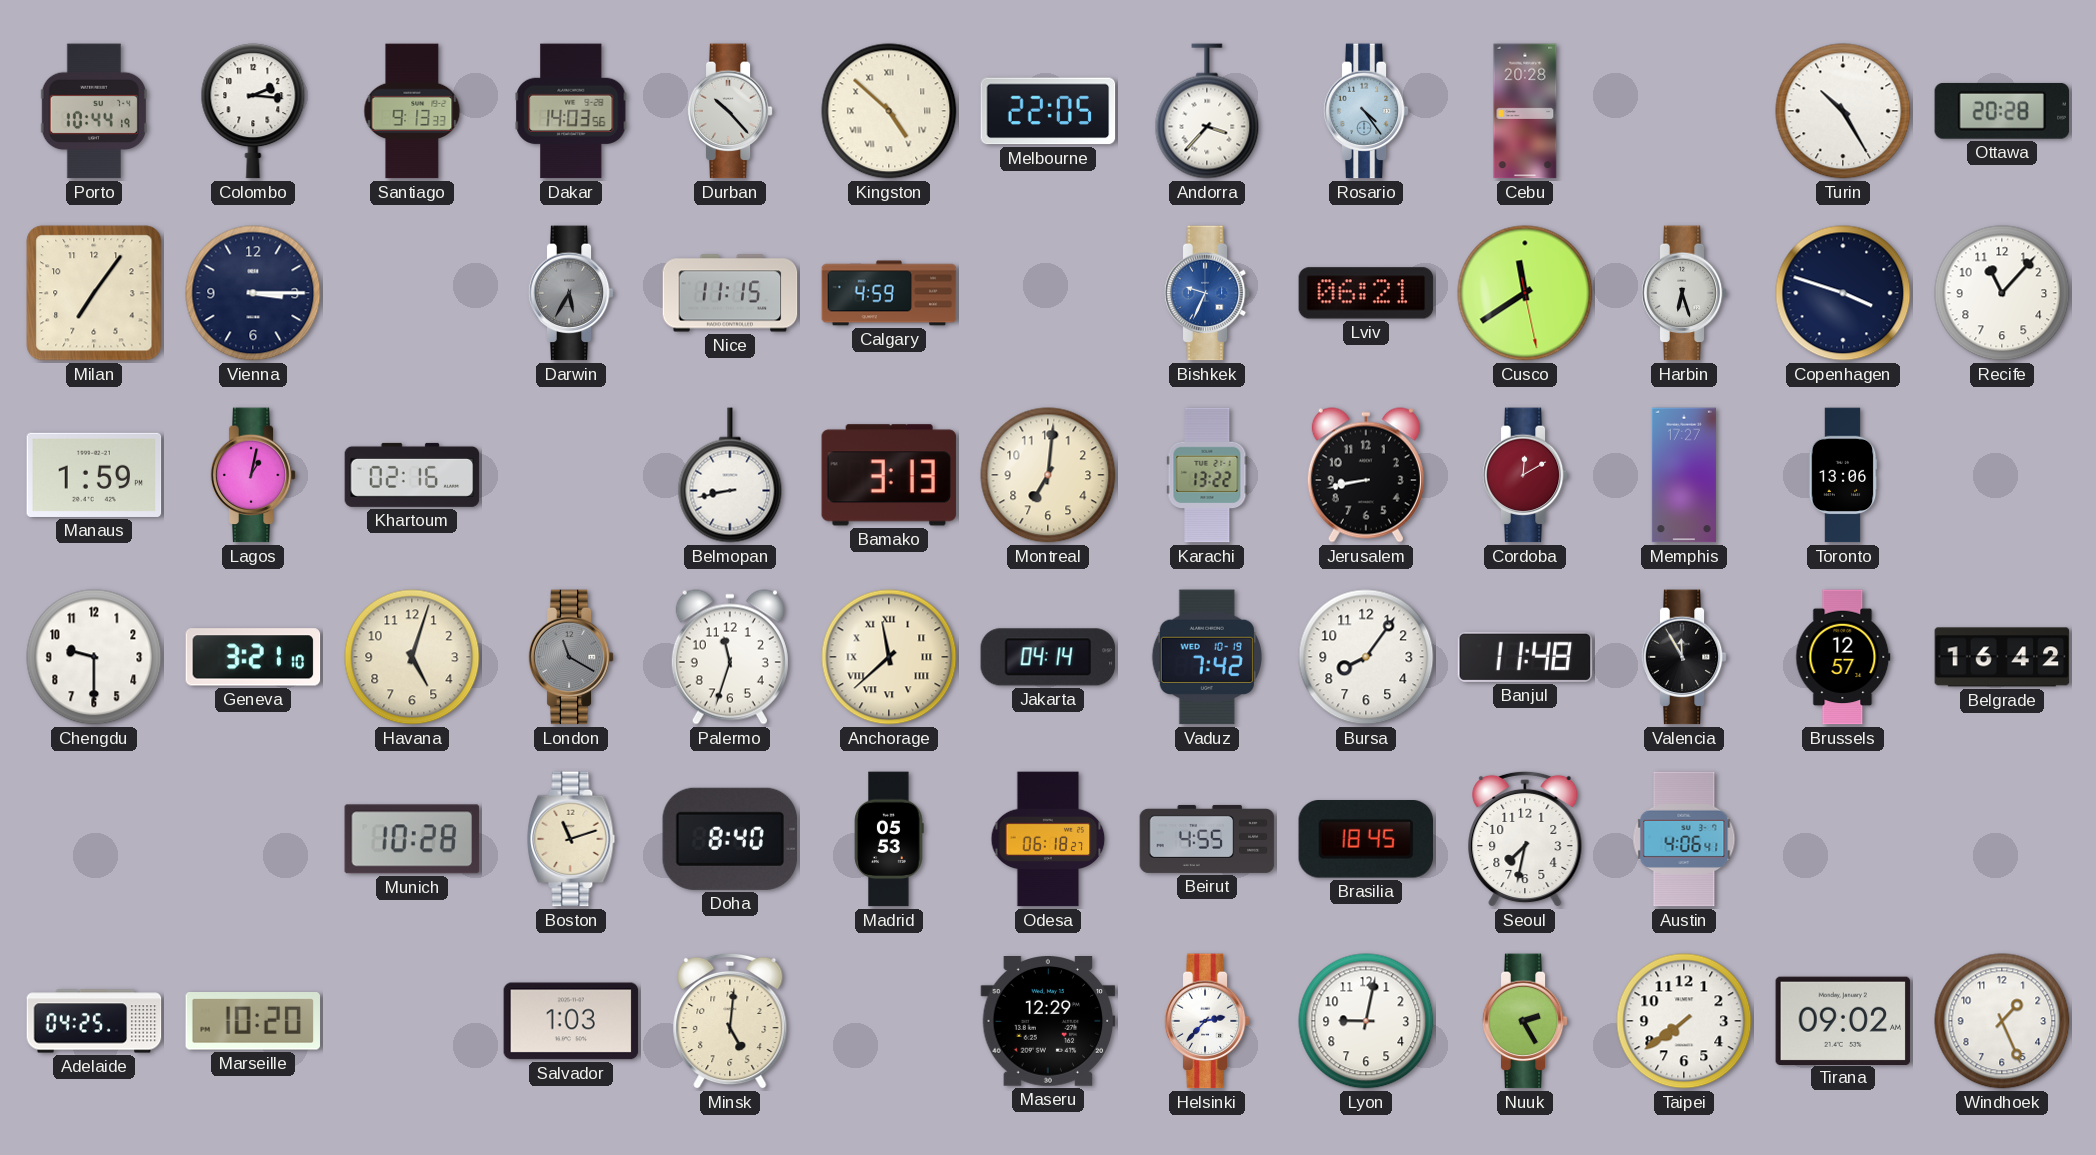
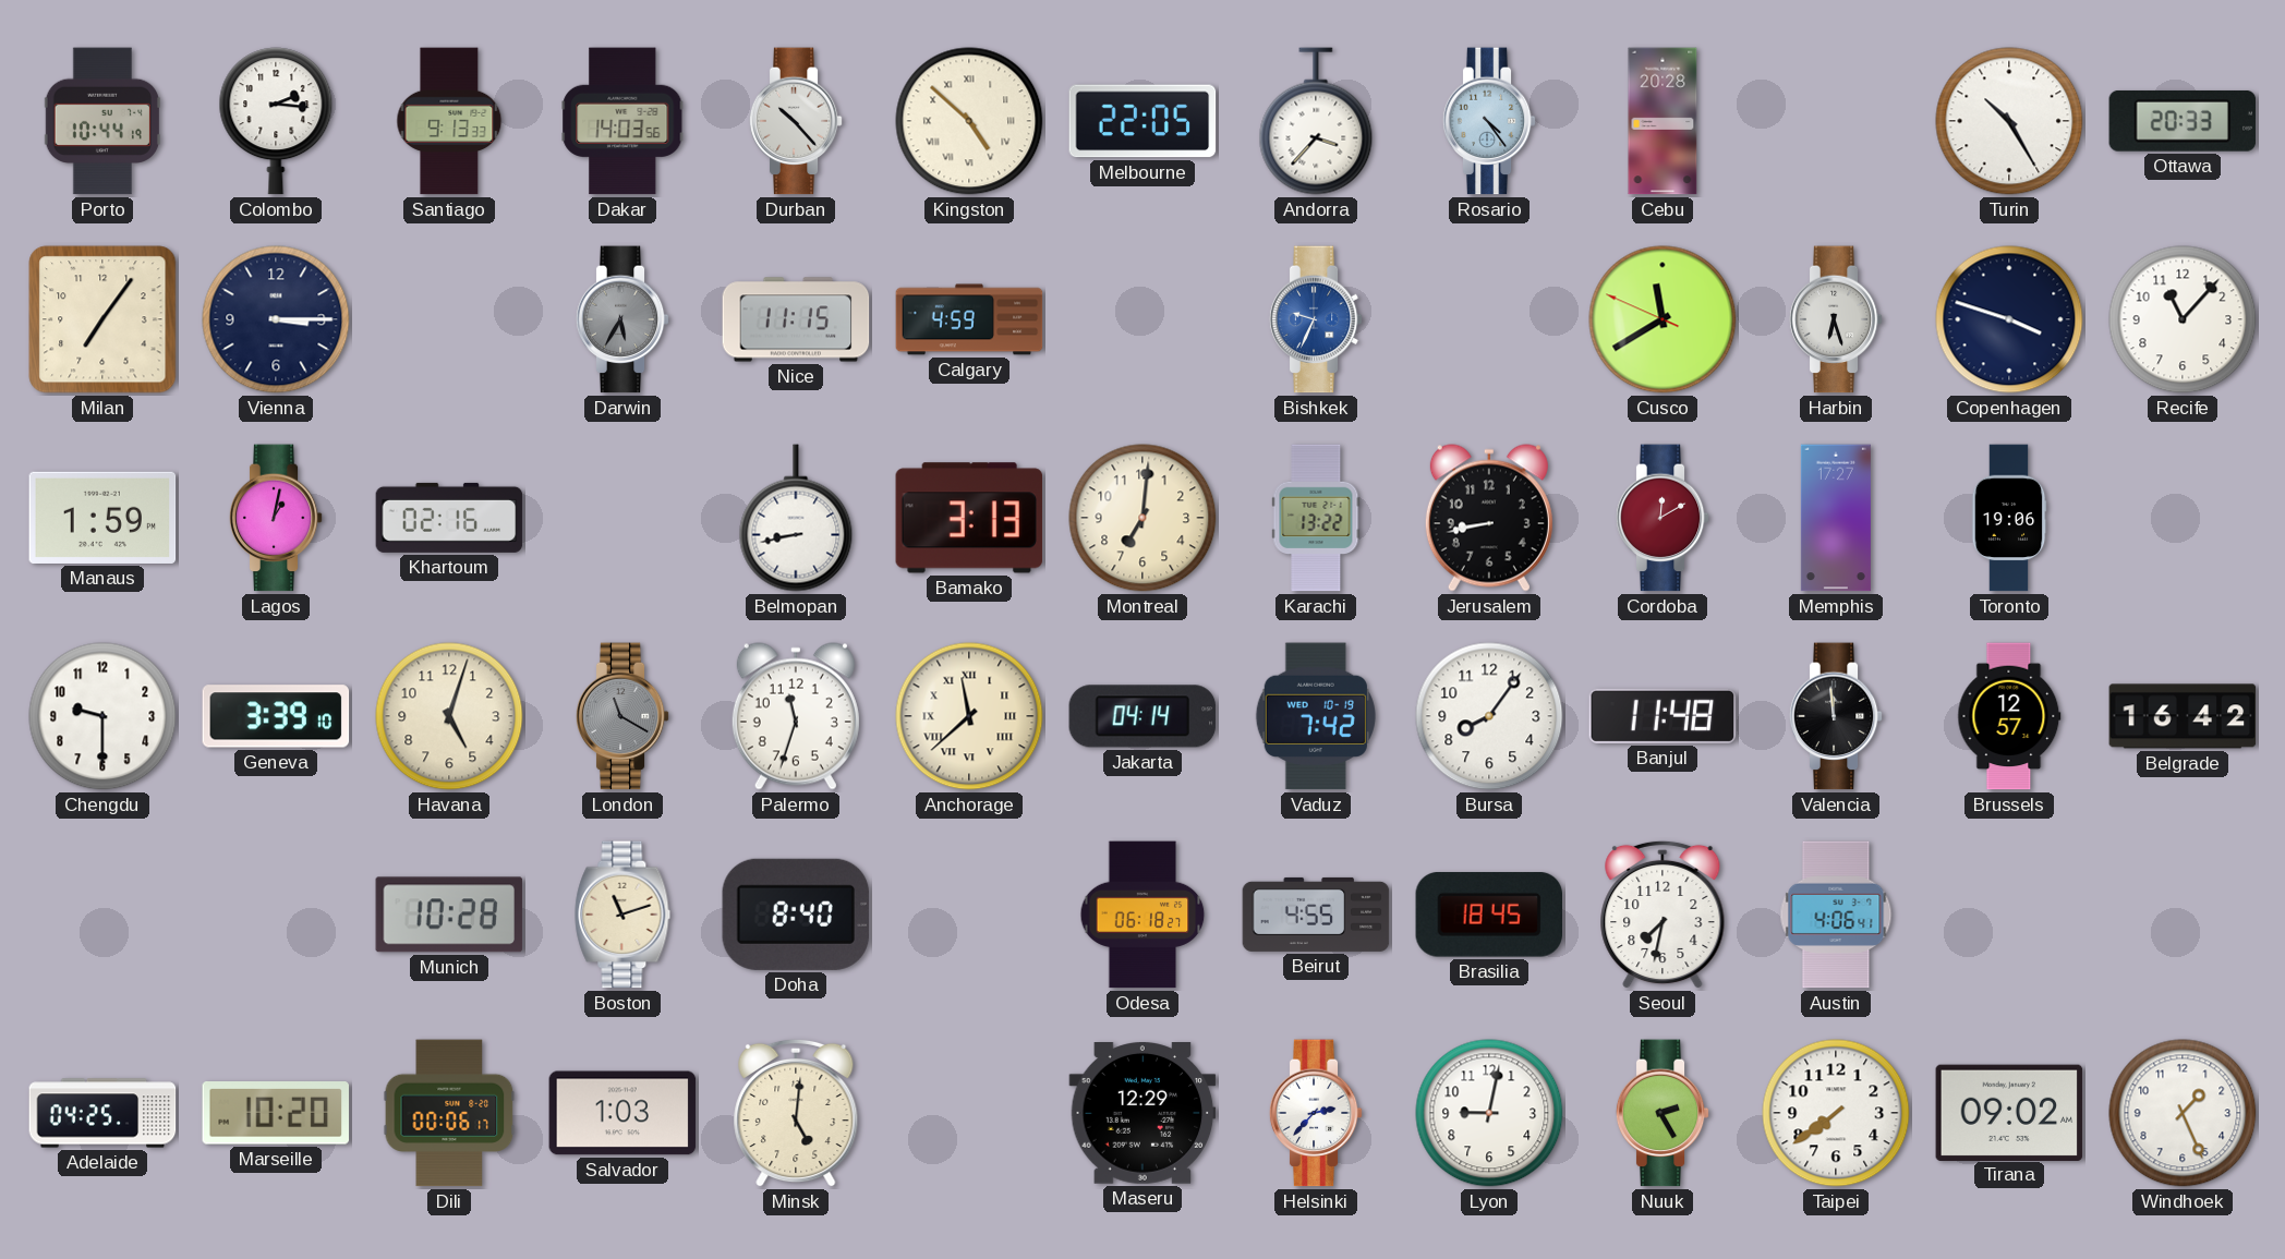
Ottawa: 20:28 -> 20:33 (2183, 121)
Lviv: 06:21 -> none (1366, 293)
Cusco: 11:39:28 -> 11:39:49 (1663, 319)
Toronto: 13:06 -> 19:06 (2009, 518)
Geneva: 3:21 -> 3:39 (276, 716)
Valencia: 11:55 -> 11:59 (1836, 716)
Madrid: 05:53 -> none (889, 839)
Dili: none -> 00:06 (449, 1113)
